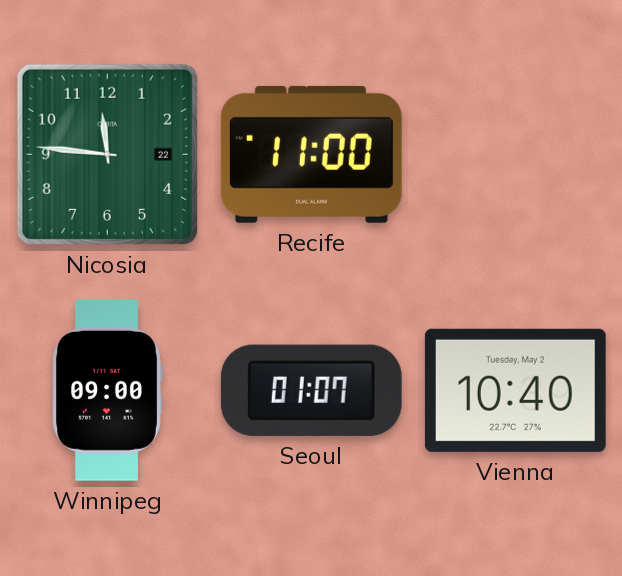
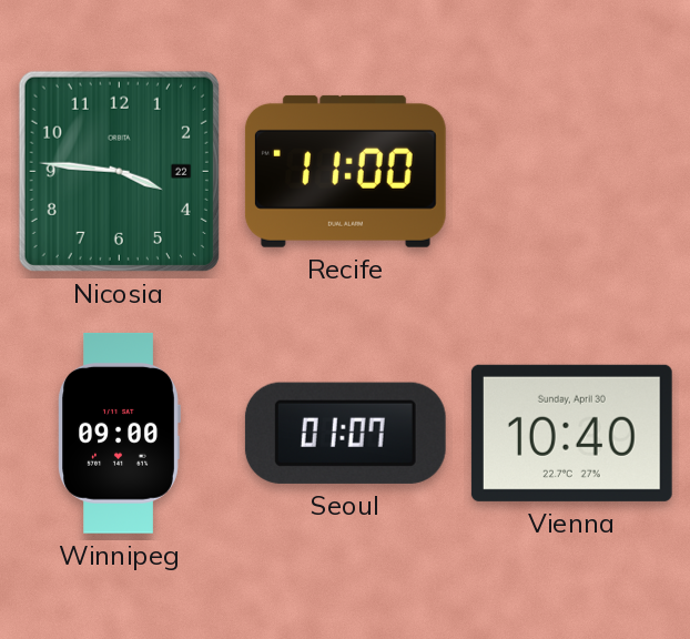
Nicosia: 11:46 -> 3:46 (119, 171)
Vienna date: Tuesday, May 2 -> Sunday, April 30 (571, 433)
